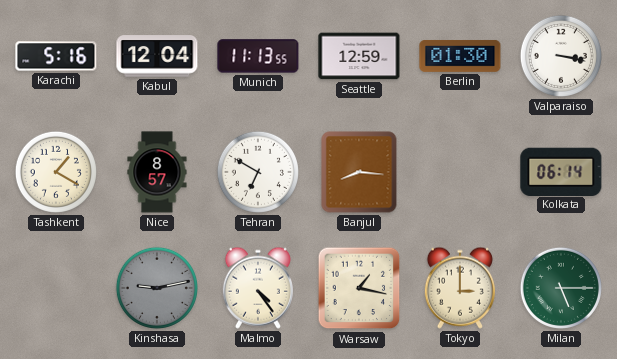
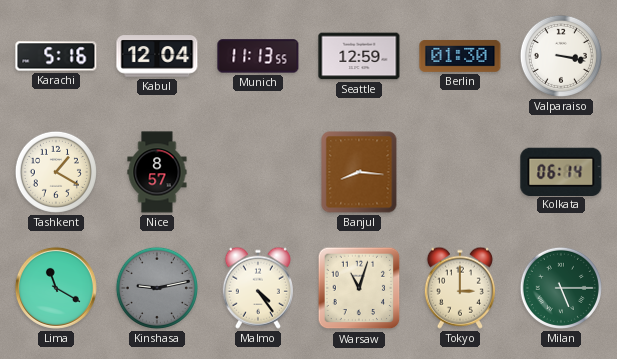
Tehran: 6:50 -> none (258, 172)
Lima: none -> 11:20 (56, 288)
Warsaw: 1:17 -> 11:03 (359, 288)
